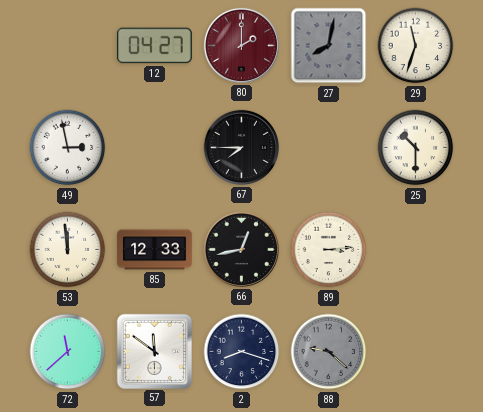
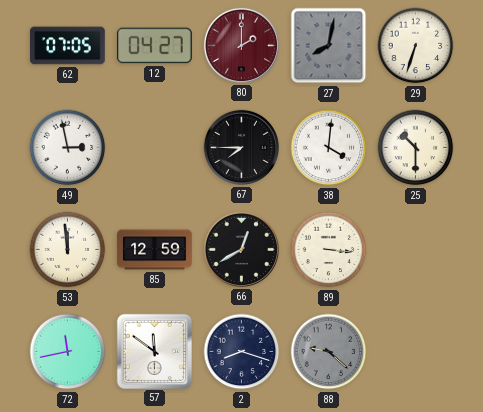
62: none -> 07:05 (68, 46)
29: 11:33 -> 6:33 (416, 46)
38: none -> 4:01 (329, 148)
85: 12:33 -> 12:59 (155, 250)
66: 12:43 -> 12:40 (241, 249)
89: 3:14 -> 3:16 (329, 250)
72: 11:38 -> 11:43 (68, 352)
